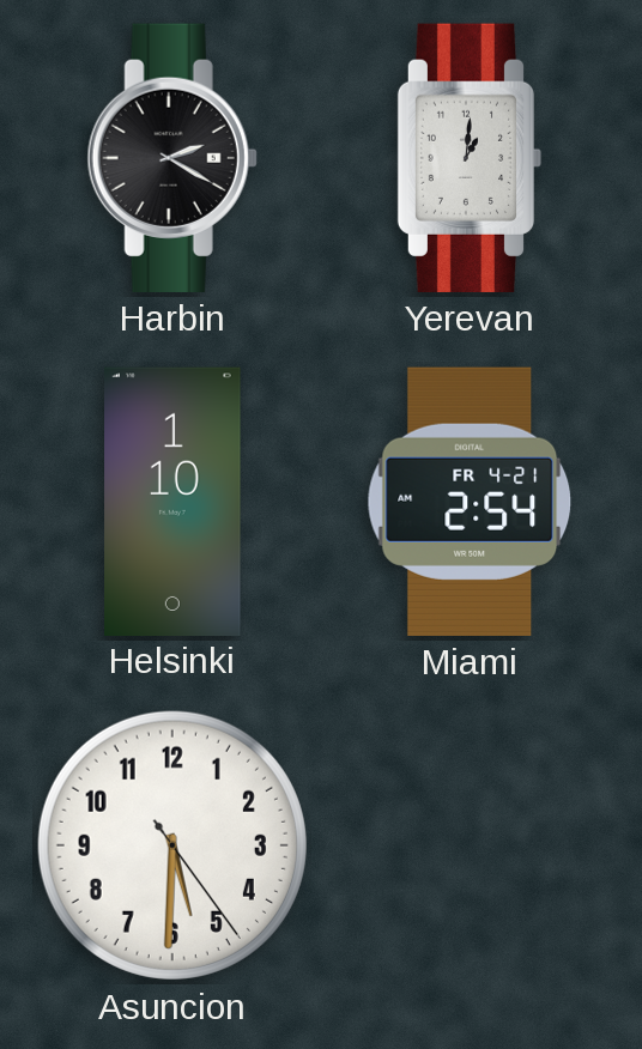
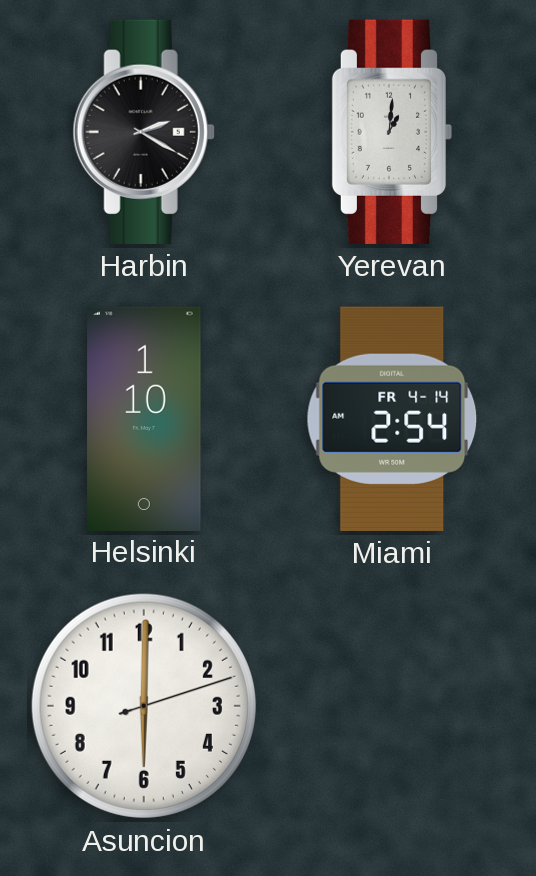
Miami date: FR 4-21 -> FR 4-14 (392, 419)
Asuncion: 5:30 -> 6:00 (144, 706)
